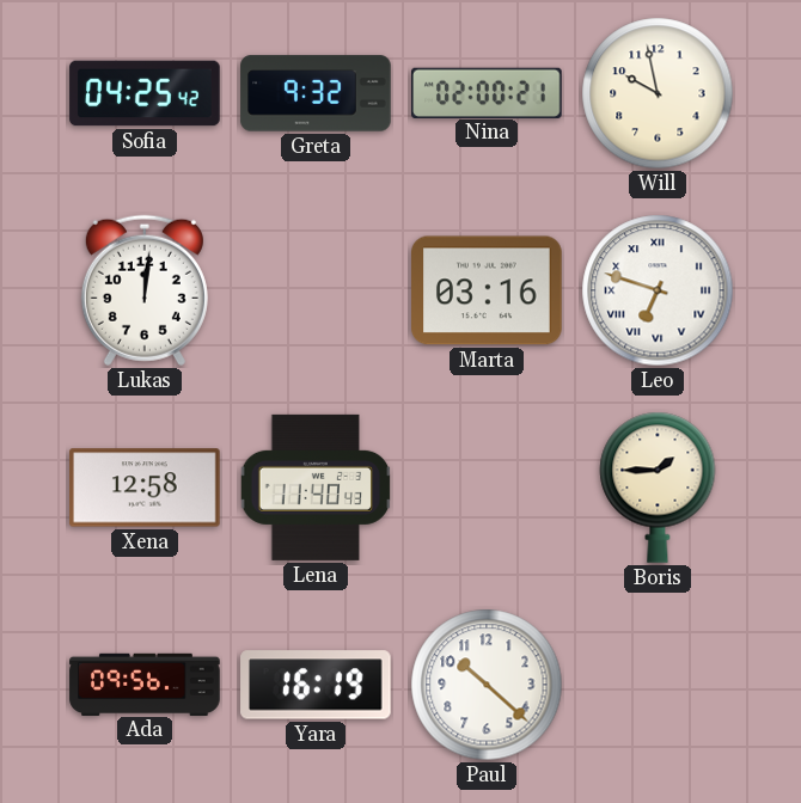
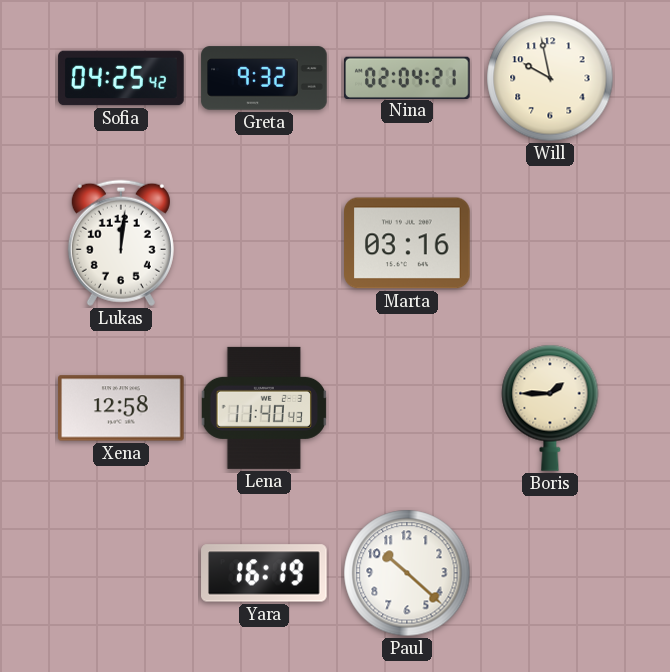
Nina: 02:00 -> 02:04 (407, 77)
Leo: 6:48 -> none (658, 290)
Ada: 09:56 -> none (145, 684)
